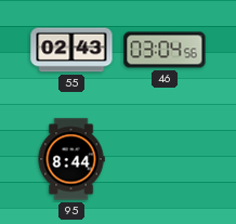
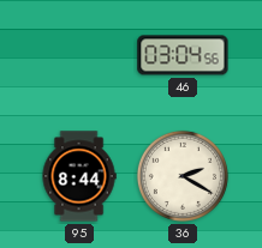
55: 02:43 -> none (71, 50)
36: none -> 2:20 (183, 176)
